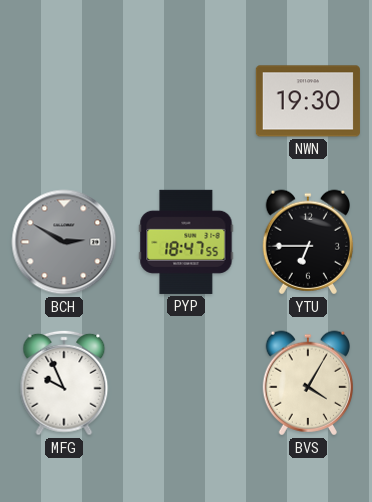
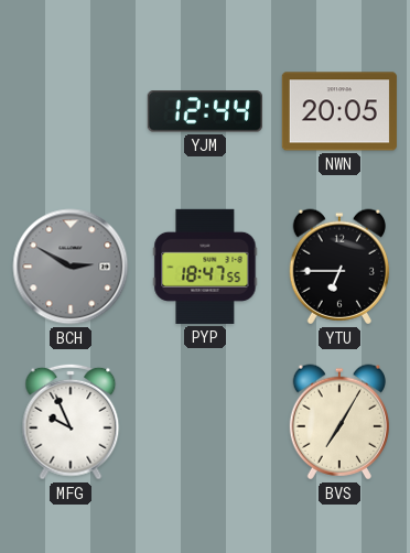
YJM: none -> 12:44 (205, 111)
NWN: 19:30 -> 20:05 (339, 111)
BVS: 4:05 -> 7:05 (338, 422)
